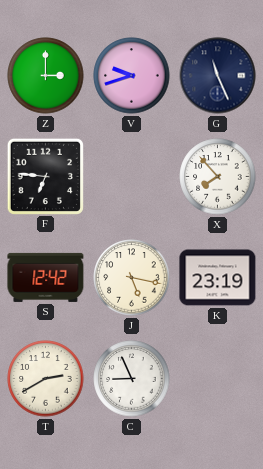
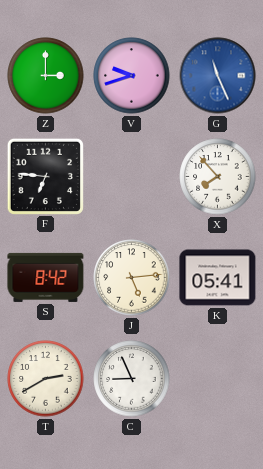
G dial: navy -> blue (218, 76)
S: 12:42 -> 8:42 (46, 277)
J: 5:17 -> 5:14 (132, 278)
K: 23:19 -> 05:41 (218, 278)
